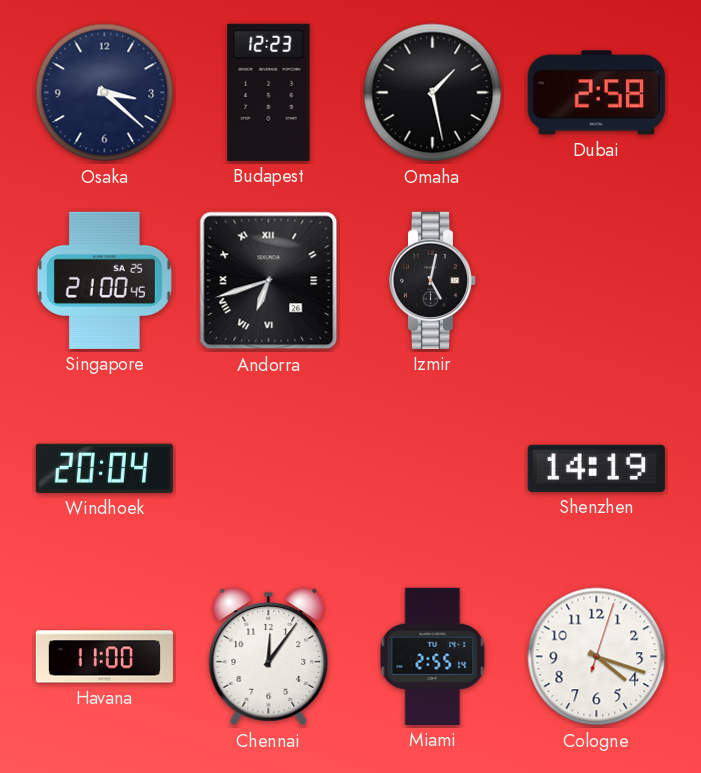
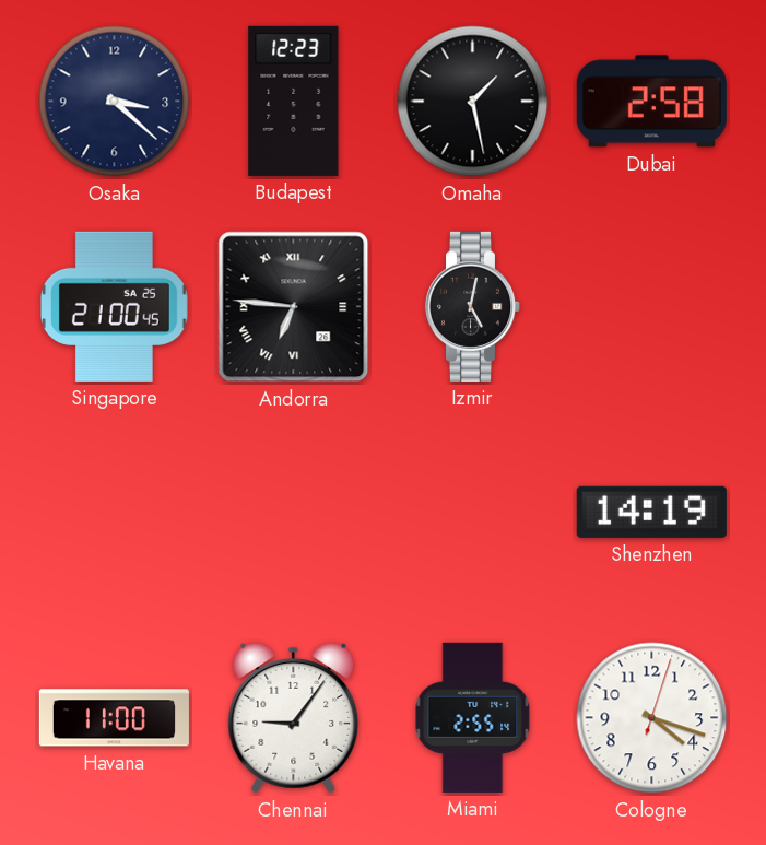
Andorra: 6:42 -> 6:46 (294, 307)
Windhoek: 20:04 -> none (104, 468)
Chennai: 12:06 -> 9:06 (294, 718)
